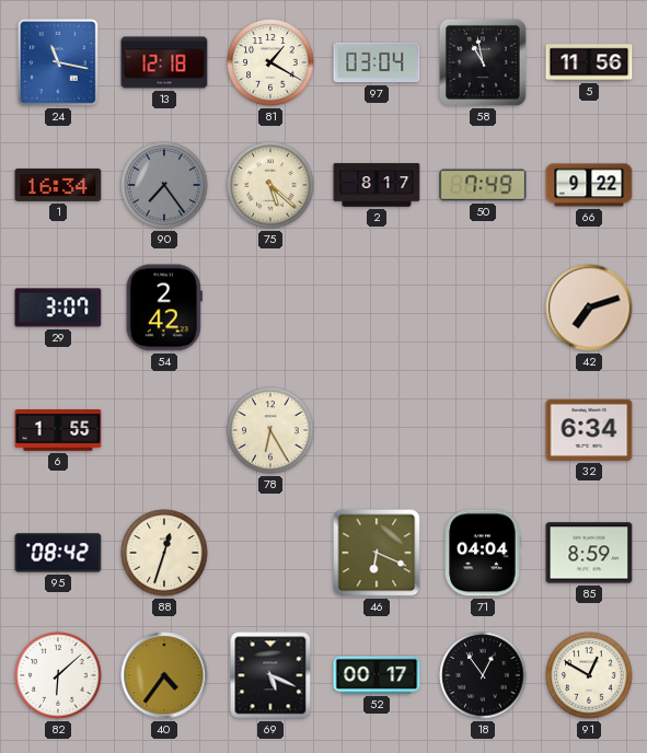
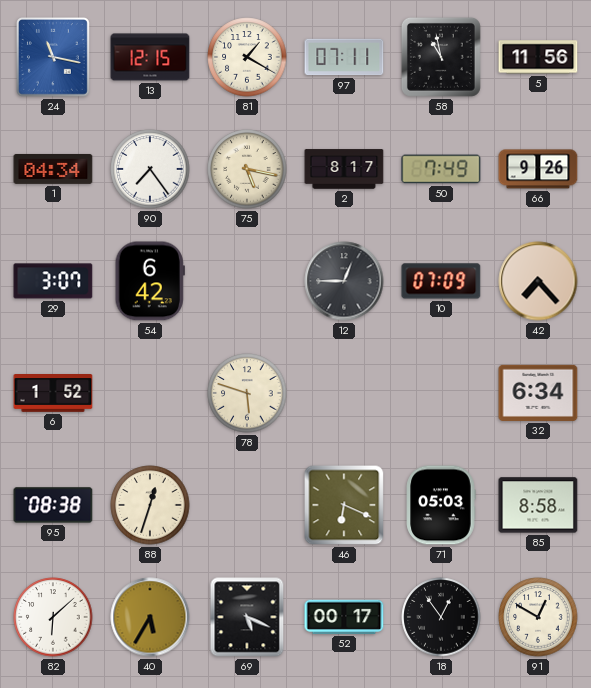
13: 12:18 -> 12:15 (150, 57)
97: 03:04 -> 07:11 (344, 57)
1: 16:34 -> 04:34 (53, 169)
90 dial: grey -> white (150, 169)
75: 5:22 -> 5:17 (247, 169)
66: 9:22 -> 9:26 (538, 169)
54: 2:42 -> 6:42 (150, 281)
12: none -> 12:45 (344, 281)
10: none -> 07:09 (441, 281)
42: 7:12 -> 7:23 (538, 281)
6: 1:55 -> 1:52 (53, 394)
78: 6:25 -> 5:48 (247, 393)
95: 08:42 -> 08:38 (53, 505)
71: 04:04 -> 05:03 (441, 505)
85: 8:59 -> 8:58 (538, 505)
40: 4:36 -> 5:35 (150, 617)
